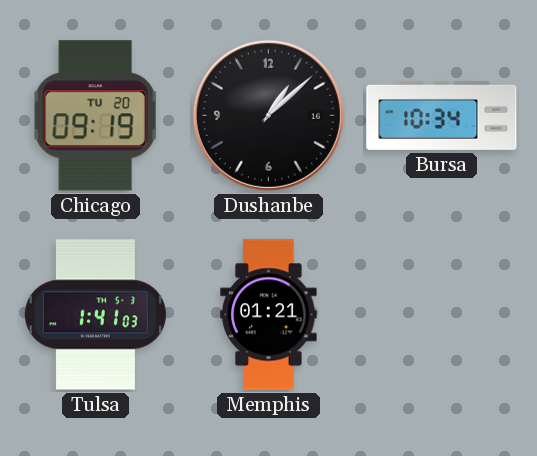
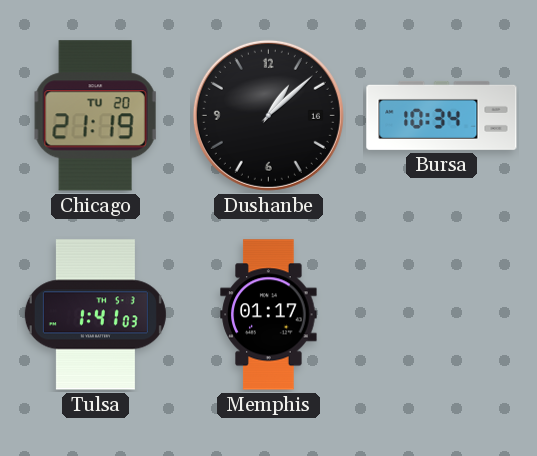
Chicago: 09:19 -> 21:19 (96, 116)
Memphis: 01:21 -> 01:17 (269, 315)
